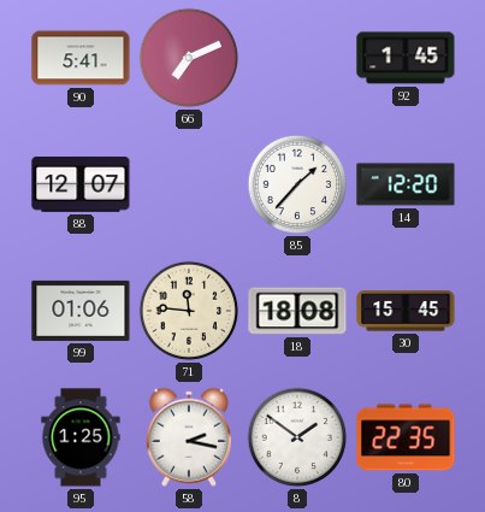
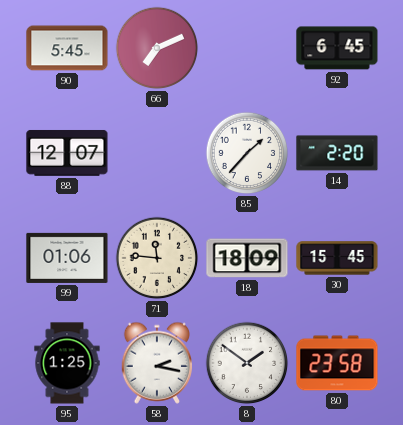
90: 5:41 -> 5:45 (67, 48)
92: 1:45 -> 6:45 (337, 48)
14: 12:20 -> 2:20 (337, 153)
18: 18:08 -> 18:09 (247, 258)
80: 22:35 -> 23:58 (337, 363)
